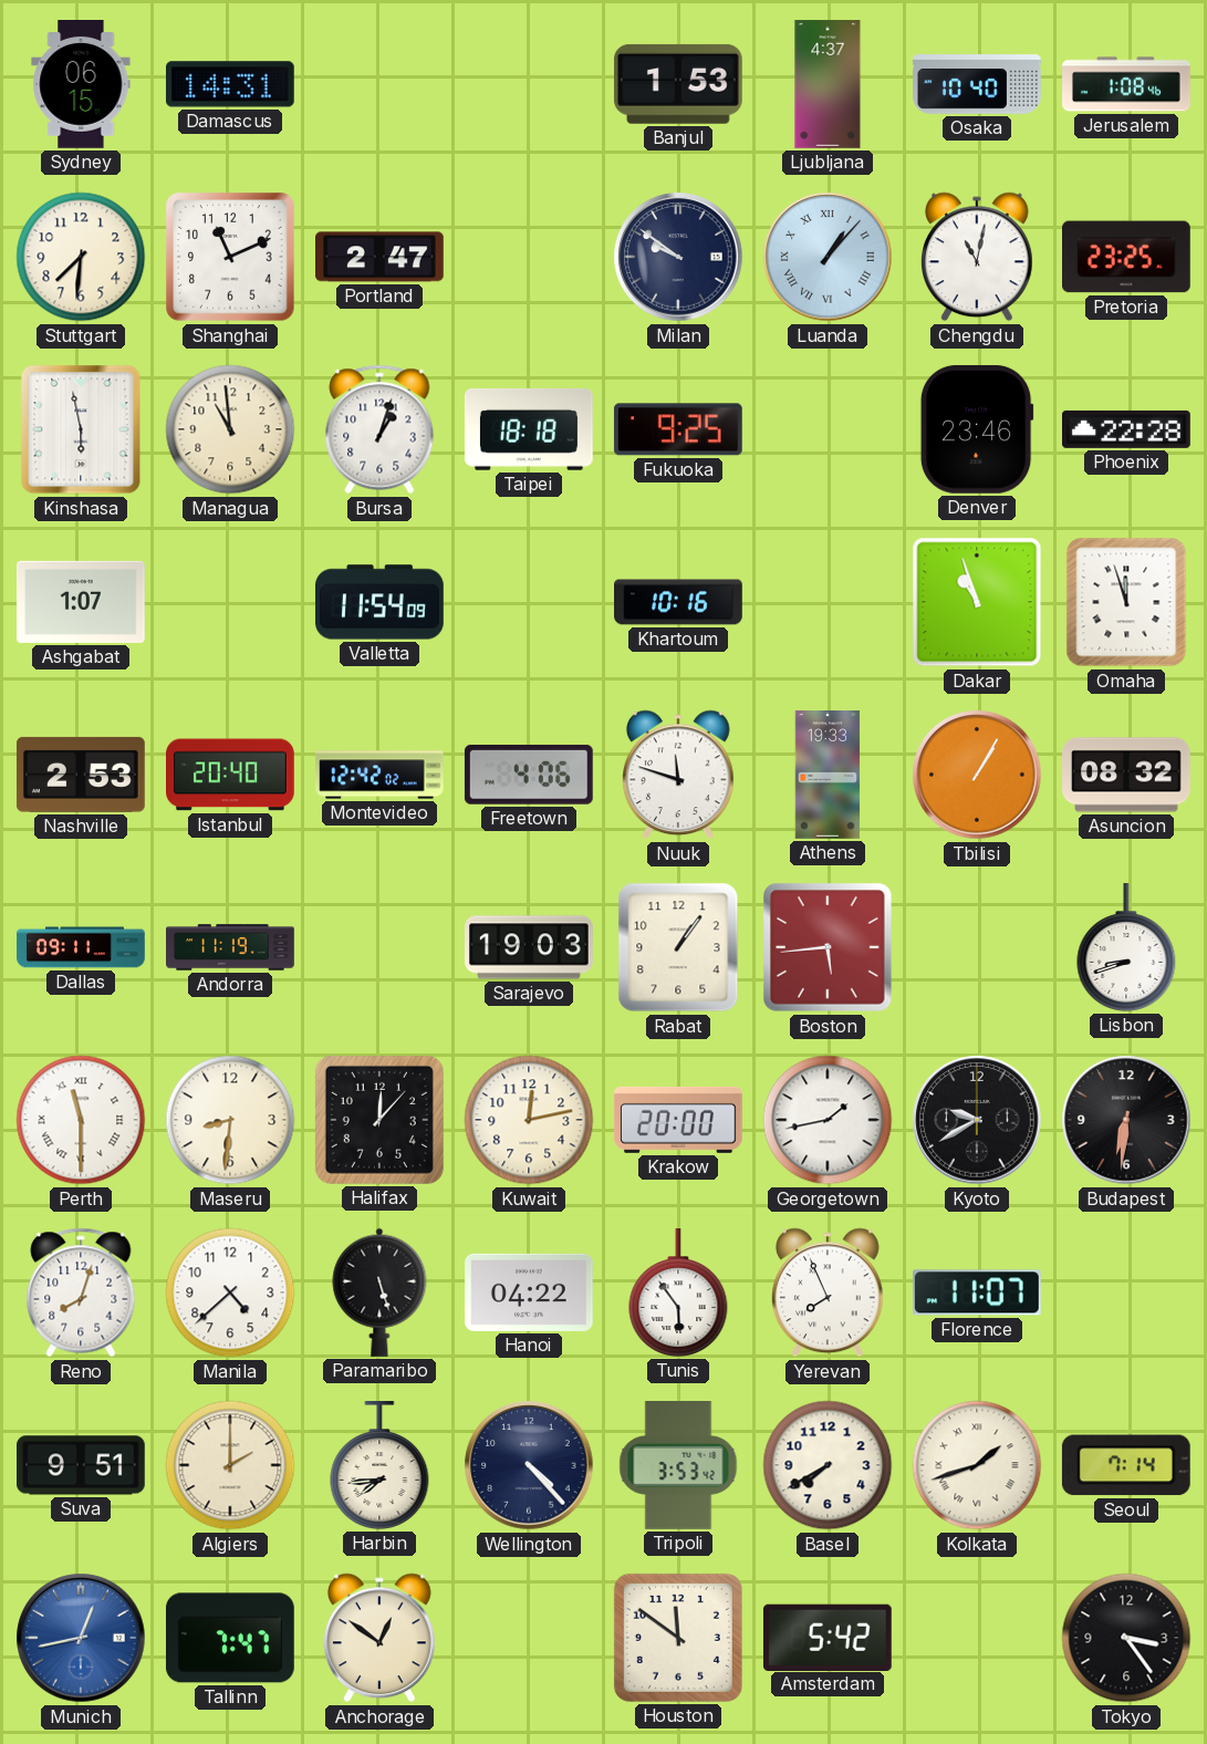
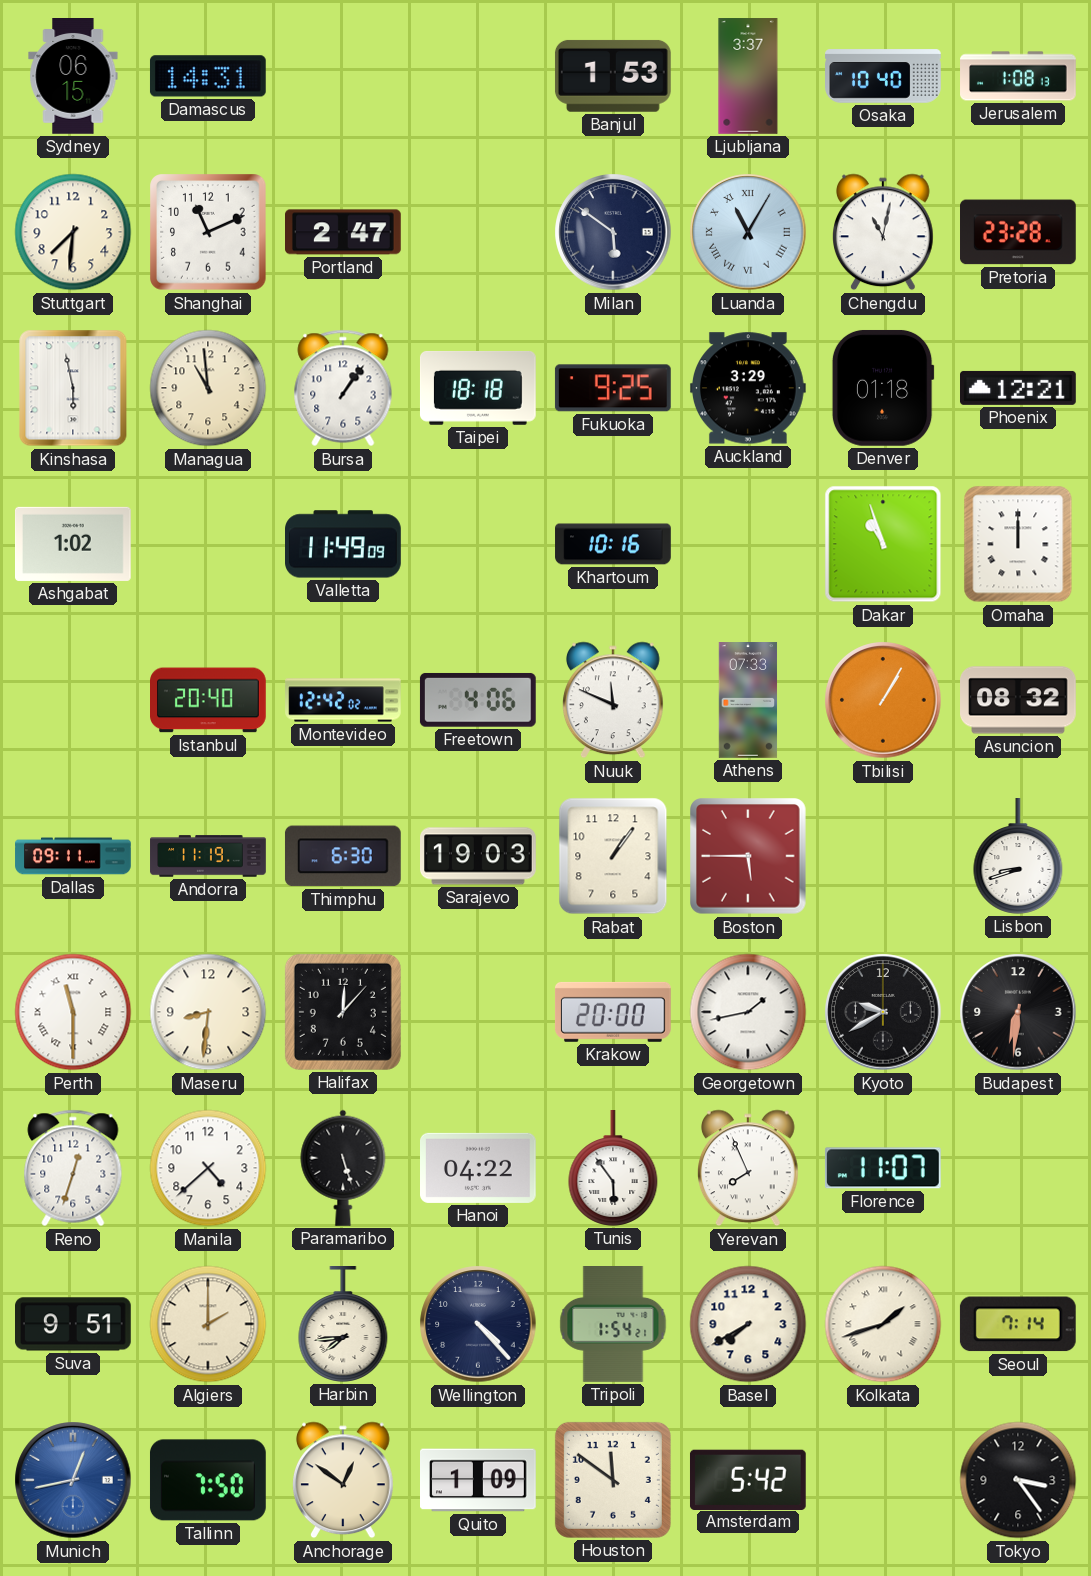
Ljubljana: 4:37 -> 3:37 (748, 76)
Jerusalem: 1:08:46 -> 1:08:13 (1018, 76)
Milan: 9:51 -> 5:51 (613, 232)
Luanda: 1:07 -> 11:05 (748, 232)
Pretoria: 23:25 -> 23:28 (1019, 232)
Bursa: 1:03 -> 1:06 (343, 388)
Auckland: none -> 3:29 (748, 388)
Denver: 23:46 -> 01:18 (883, 388)
Phoenix: 22:28 -> 12:21 (1019, 388)
Ashgabat: 1:07 -> 1:02 (74, 544)
Valletta: 11:54 -> 11:49 (344, 544)
Omaha: 11:57 -> 12:00 (1018, 544)
Nashville: 2:53 -> none (81, 775)
Nuuk: 11:48 -> 11:49 (614, 700)
Athens: 19:33 -> 07:33 (748, 700)
Thimphu: none -> 6:30 (343, 856)
Boston: 5:44 -> 5:45 (748, 856)
Kuwait: 12:13 -> none (529, 1120)
Reno: 8:03 -> 12:33 (73, 1168)
Tripoli: 3:53 -> 1:54 (613, 1325)
Tallinn: 7:47 -> 7:50 (208, 1480)
Quito: none -> 1:09 (478, 1480)
